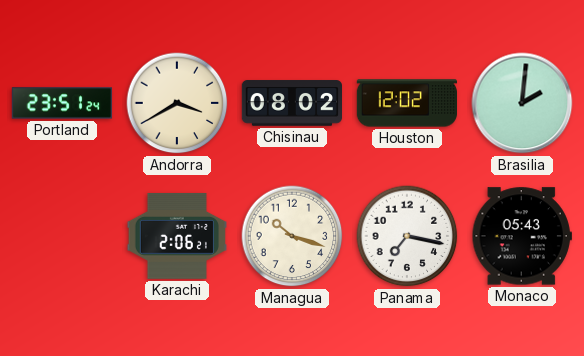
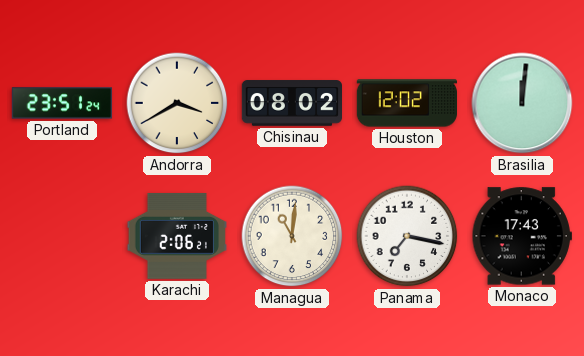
Brasilia: 2:01 -> 12:01 (522, 103)
Managua: 10:18 -> 11:01 (292, 236)
Monaco: 05:43 -> 17:43 (522, 236)
